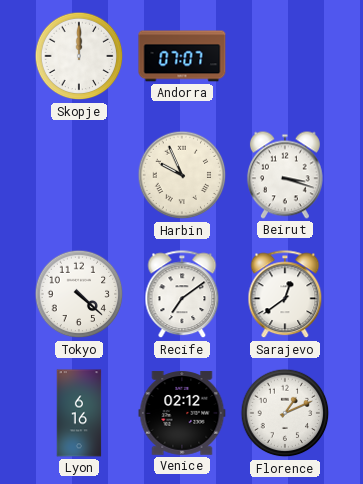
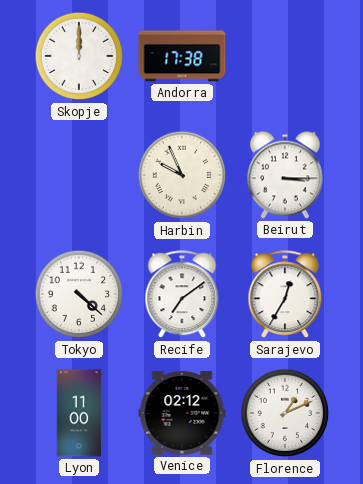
Andorra: 07:07 -> 17:38 (182, 56)
Beirut: 3:18 -> 3:15 (285, 175)
Sarajevo: 12:39 -> 12:35 (285, 295)
Lyon: 6:16 -> 11:00 (79, 413)
